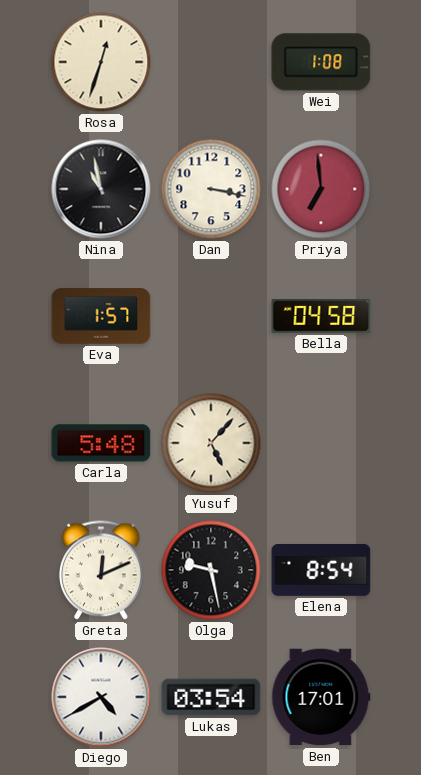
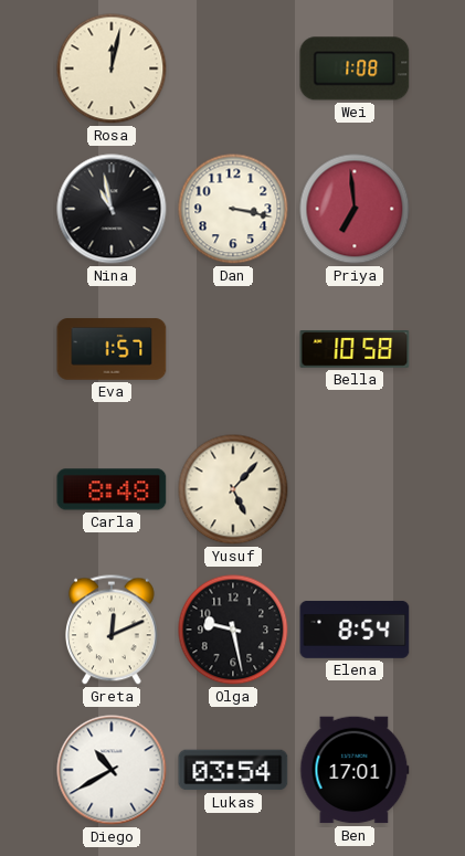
Rosa: 12:33 -> 12:02 (112, 68)
Bella: 04:58 -> 10:58 (355, 350)
Carla: 5:48 -> 8:48 (112, 489)
Diego: 4:40 -> 10:40 (112, 770)
